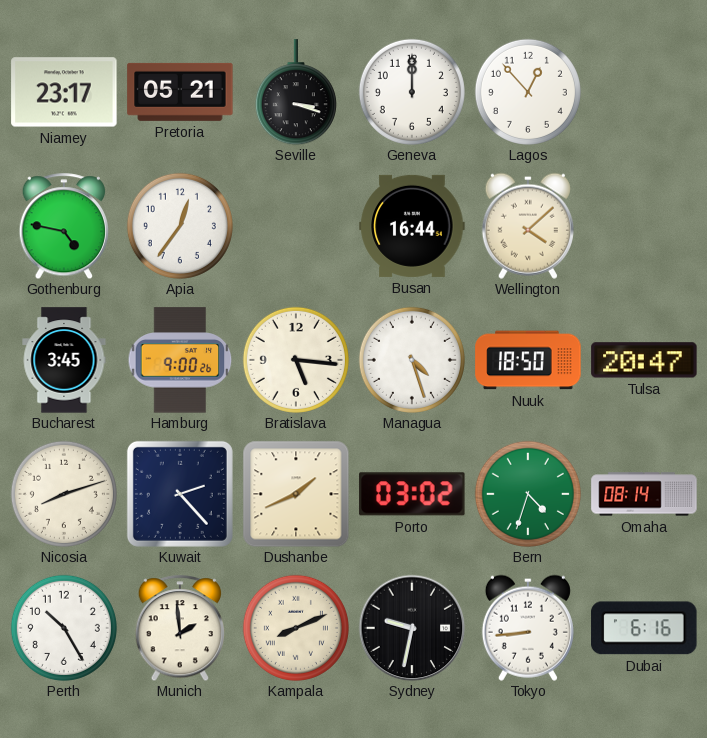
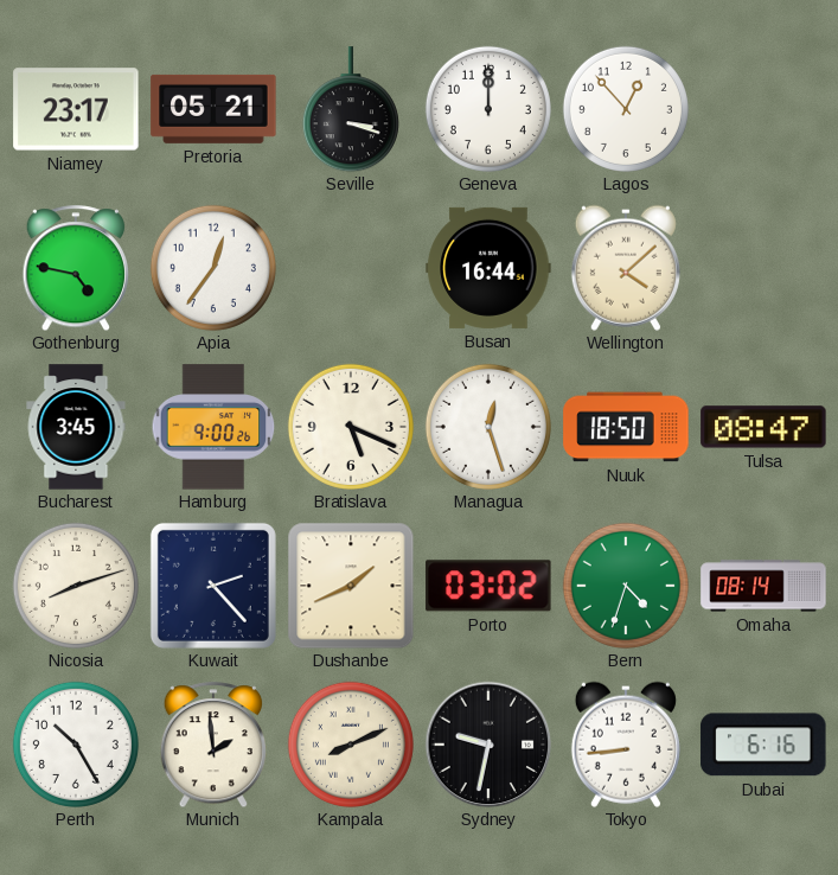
Bratislava: 5:16 -> 5:19 (351, 427)
Managua: 4:27 -> 12:27 (488, 427)
Tulsa: 20:47 -> 08:47 (763, 427)
